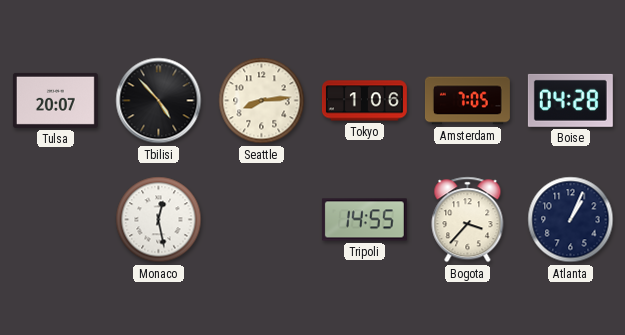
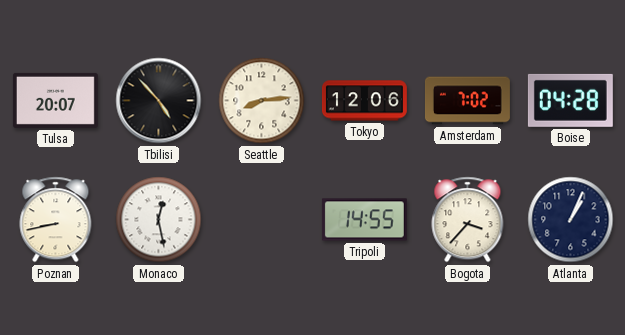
Tokyo: 1:06 -> 12:06 (364, 101)
Amsterdam: 7:05 -> 7:02 (467, 101)
Poznan: none -> 8:43 (56, 220)
